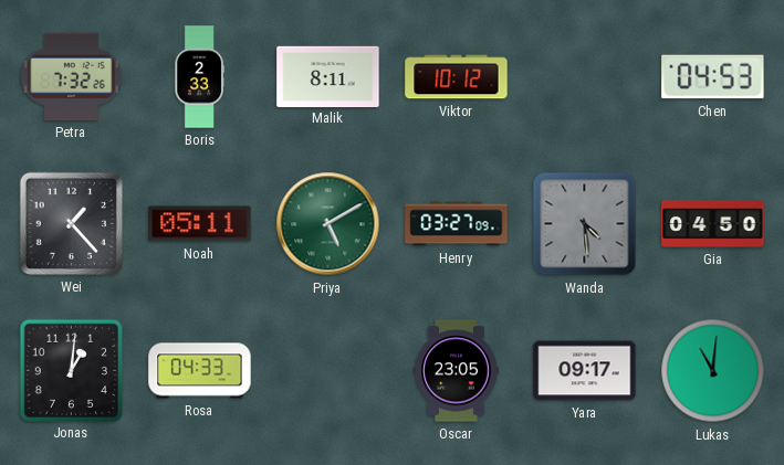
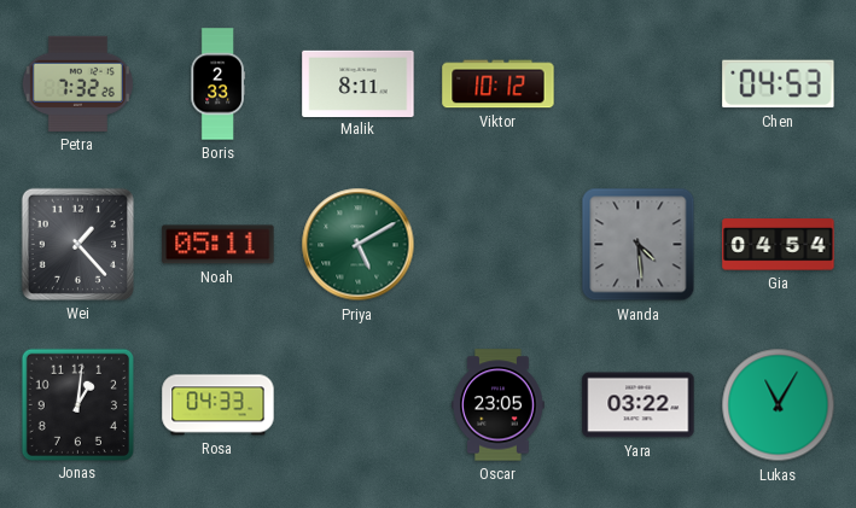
Henry: 03:27 -> none (457, 224)
Gia: 04:50 -> 04:54 (779, 245)
Yara: 09:17 -> 03:22 (639, 405)
Lukas: 11:01 -> 11:05 (779, 405)
